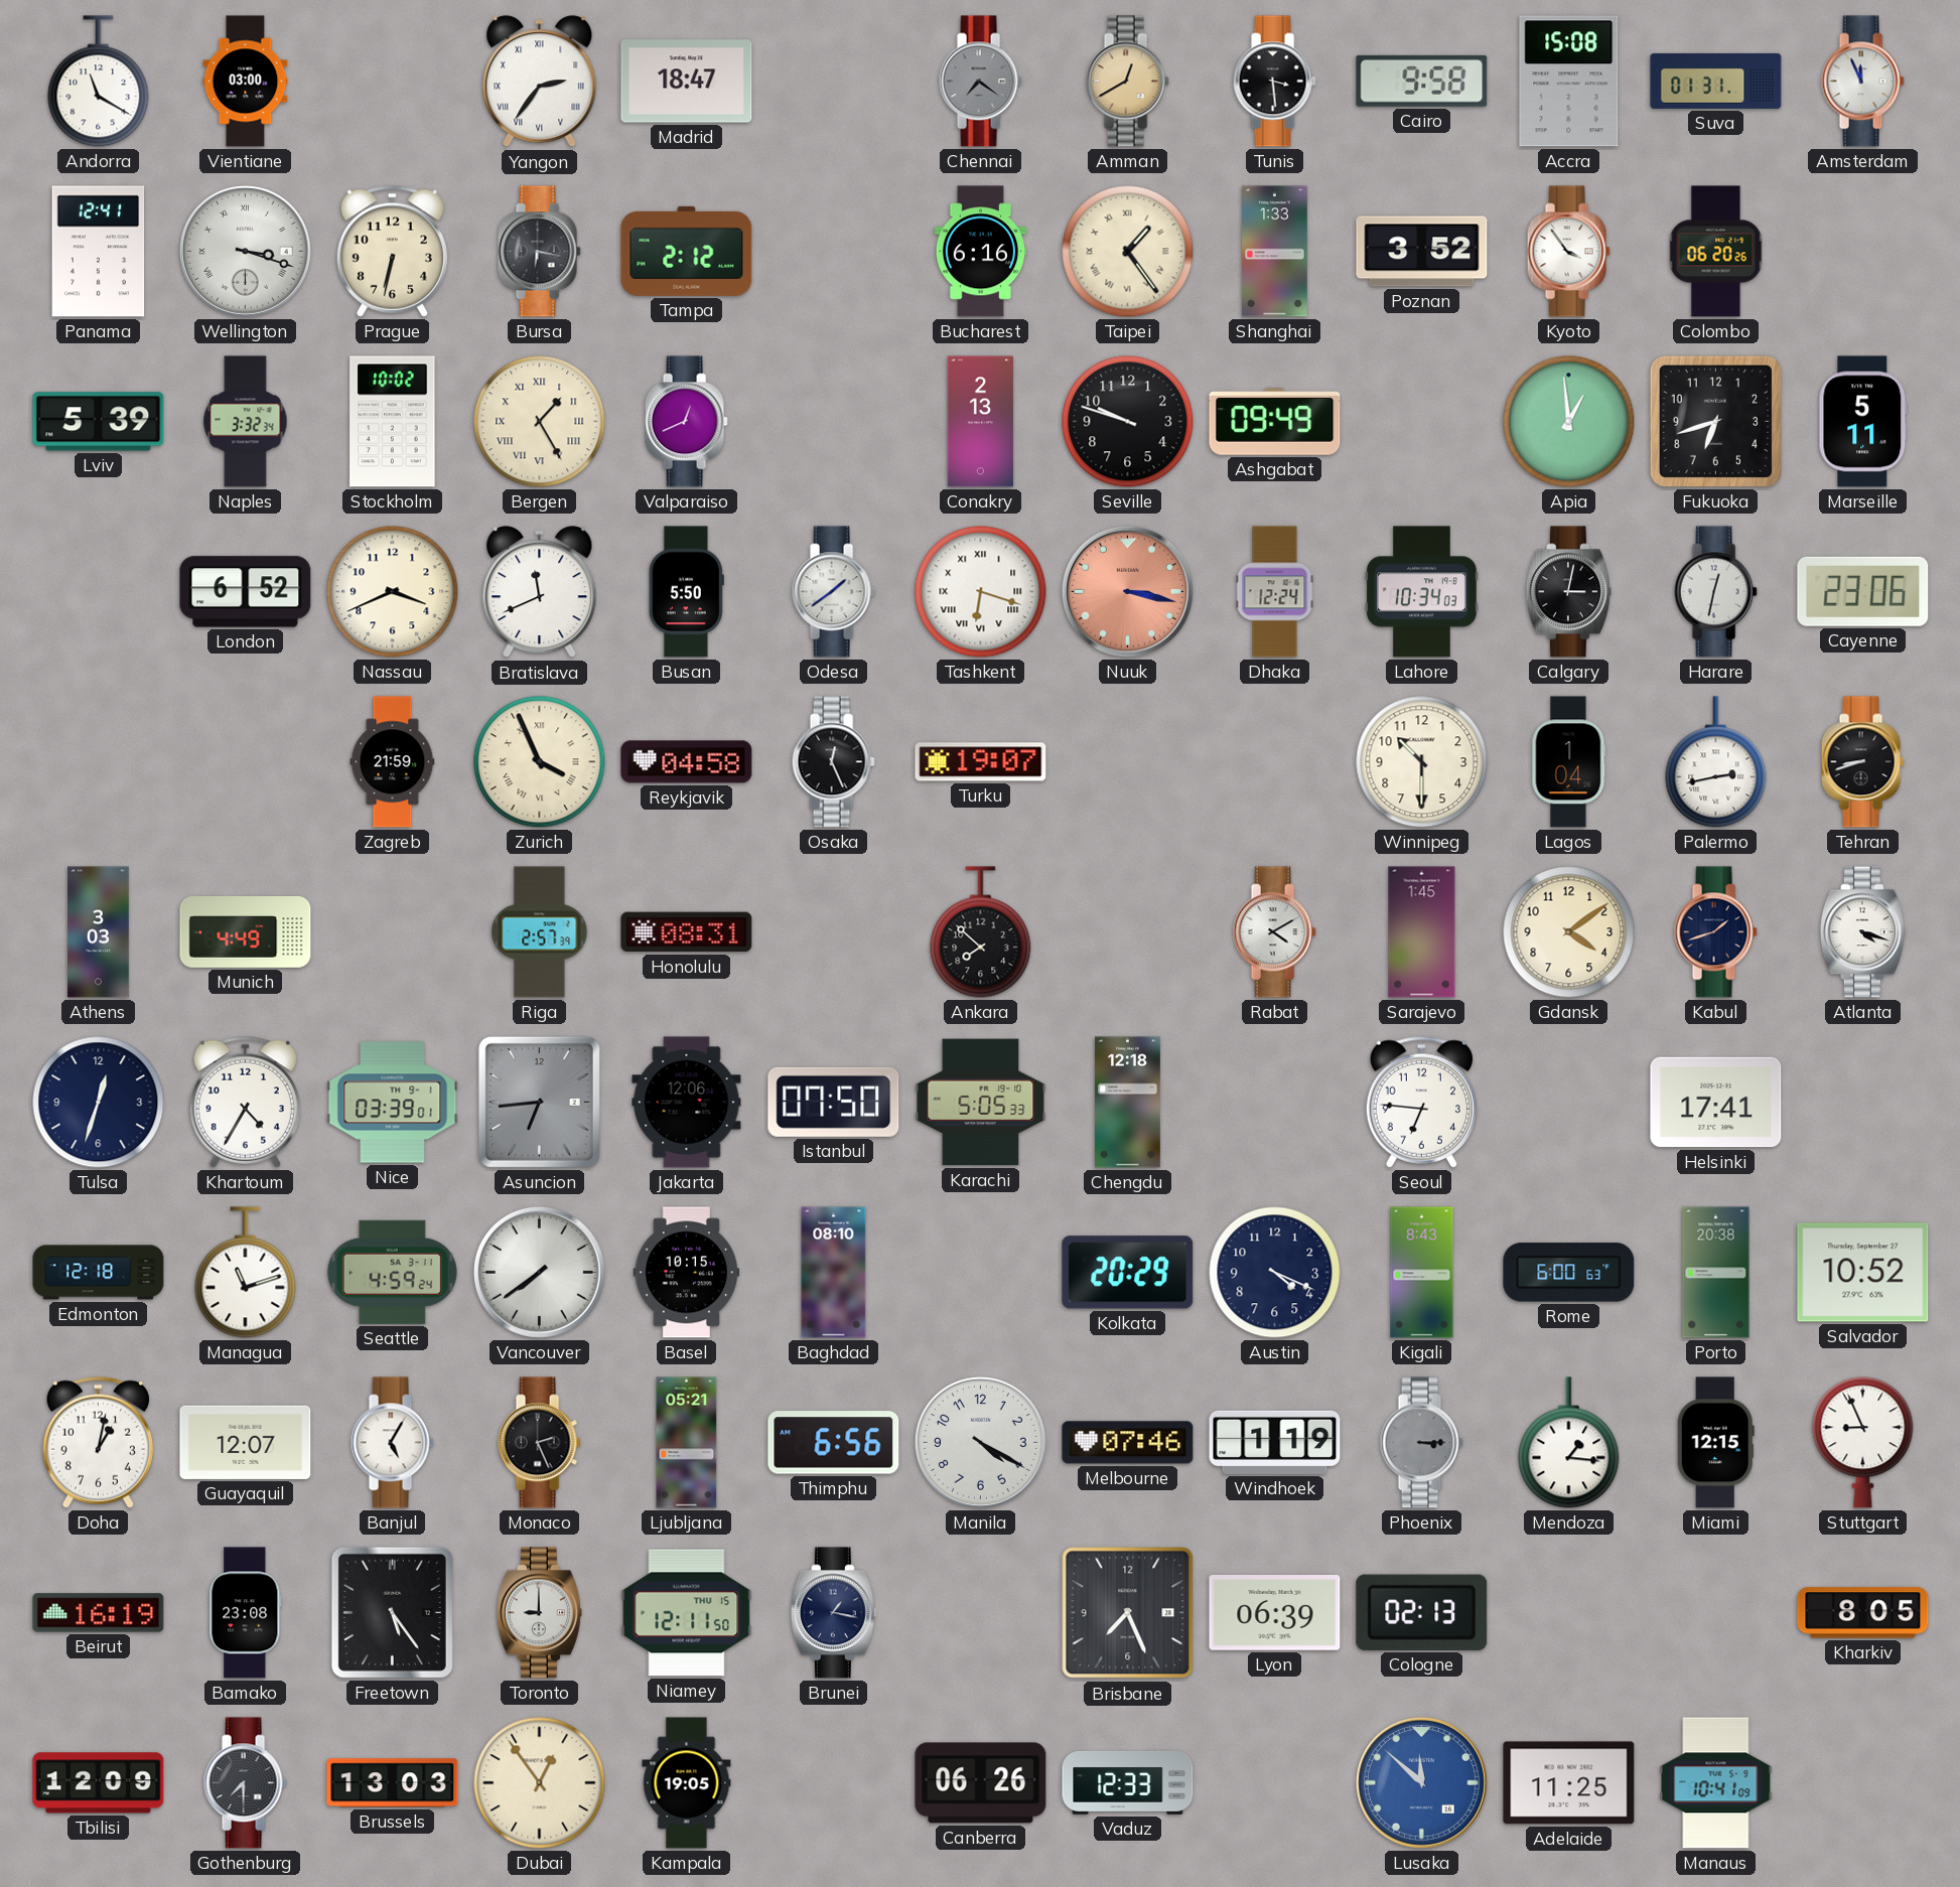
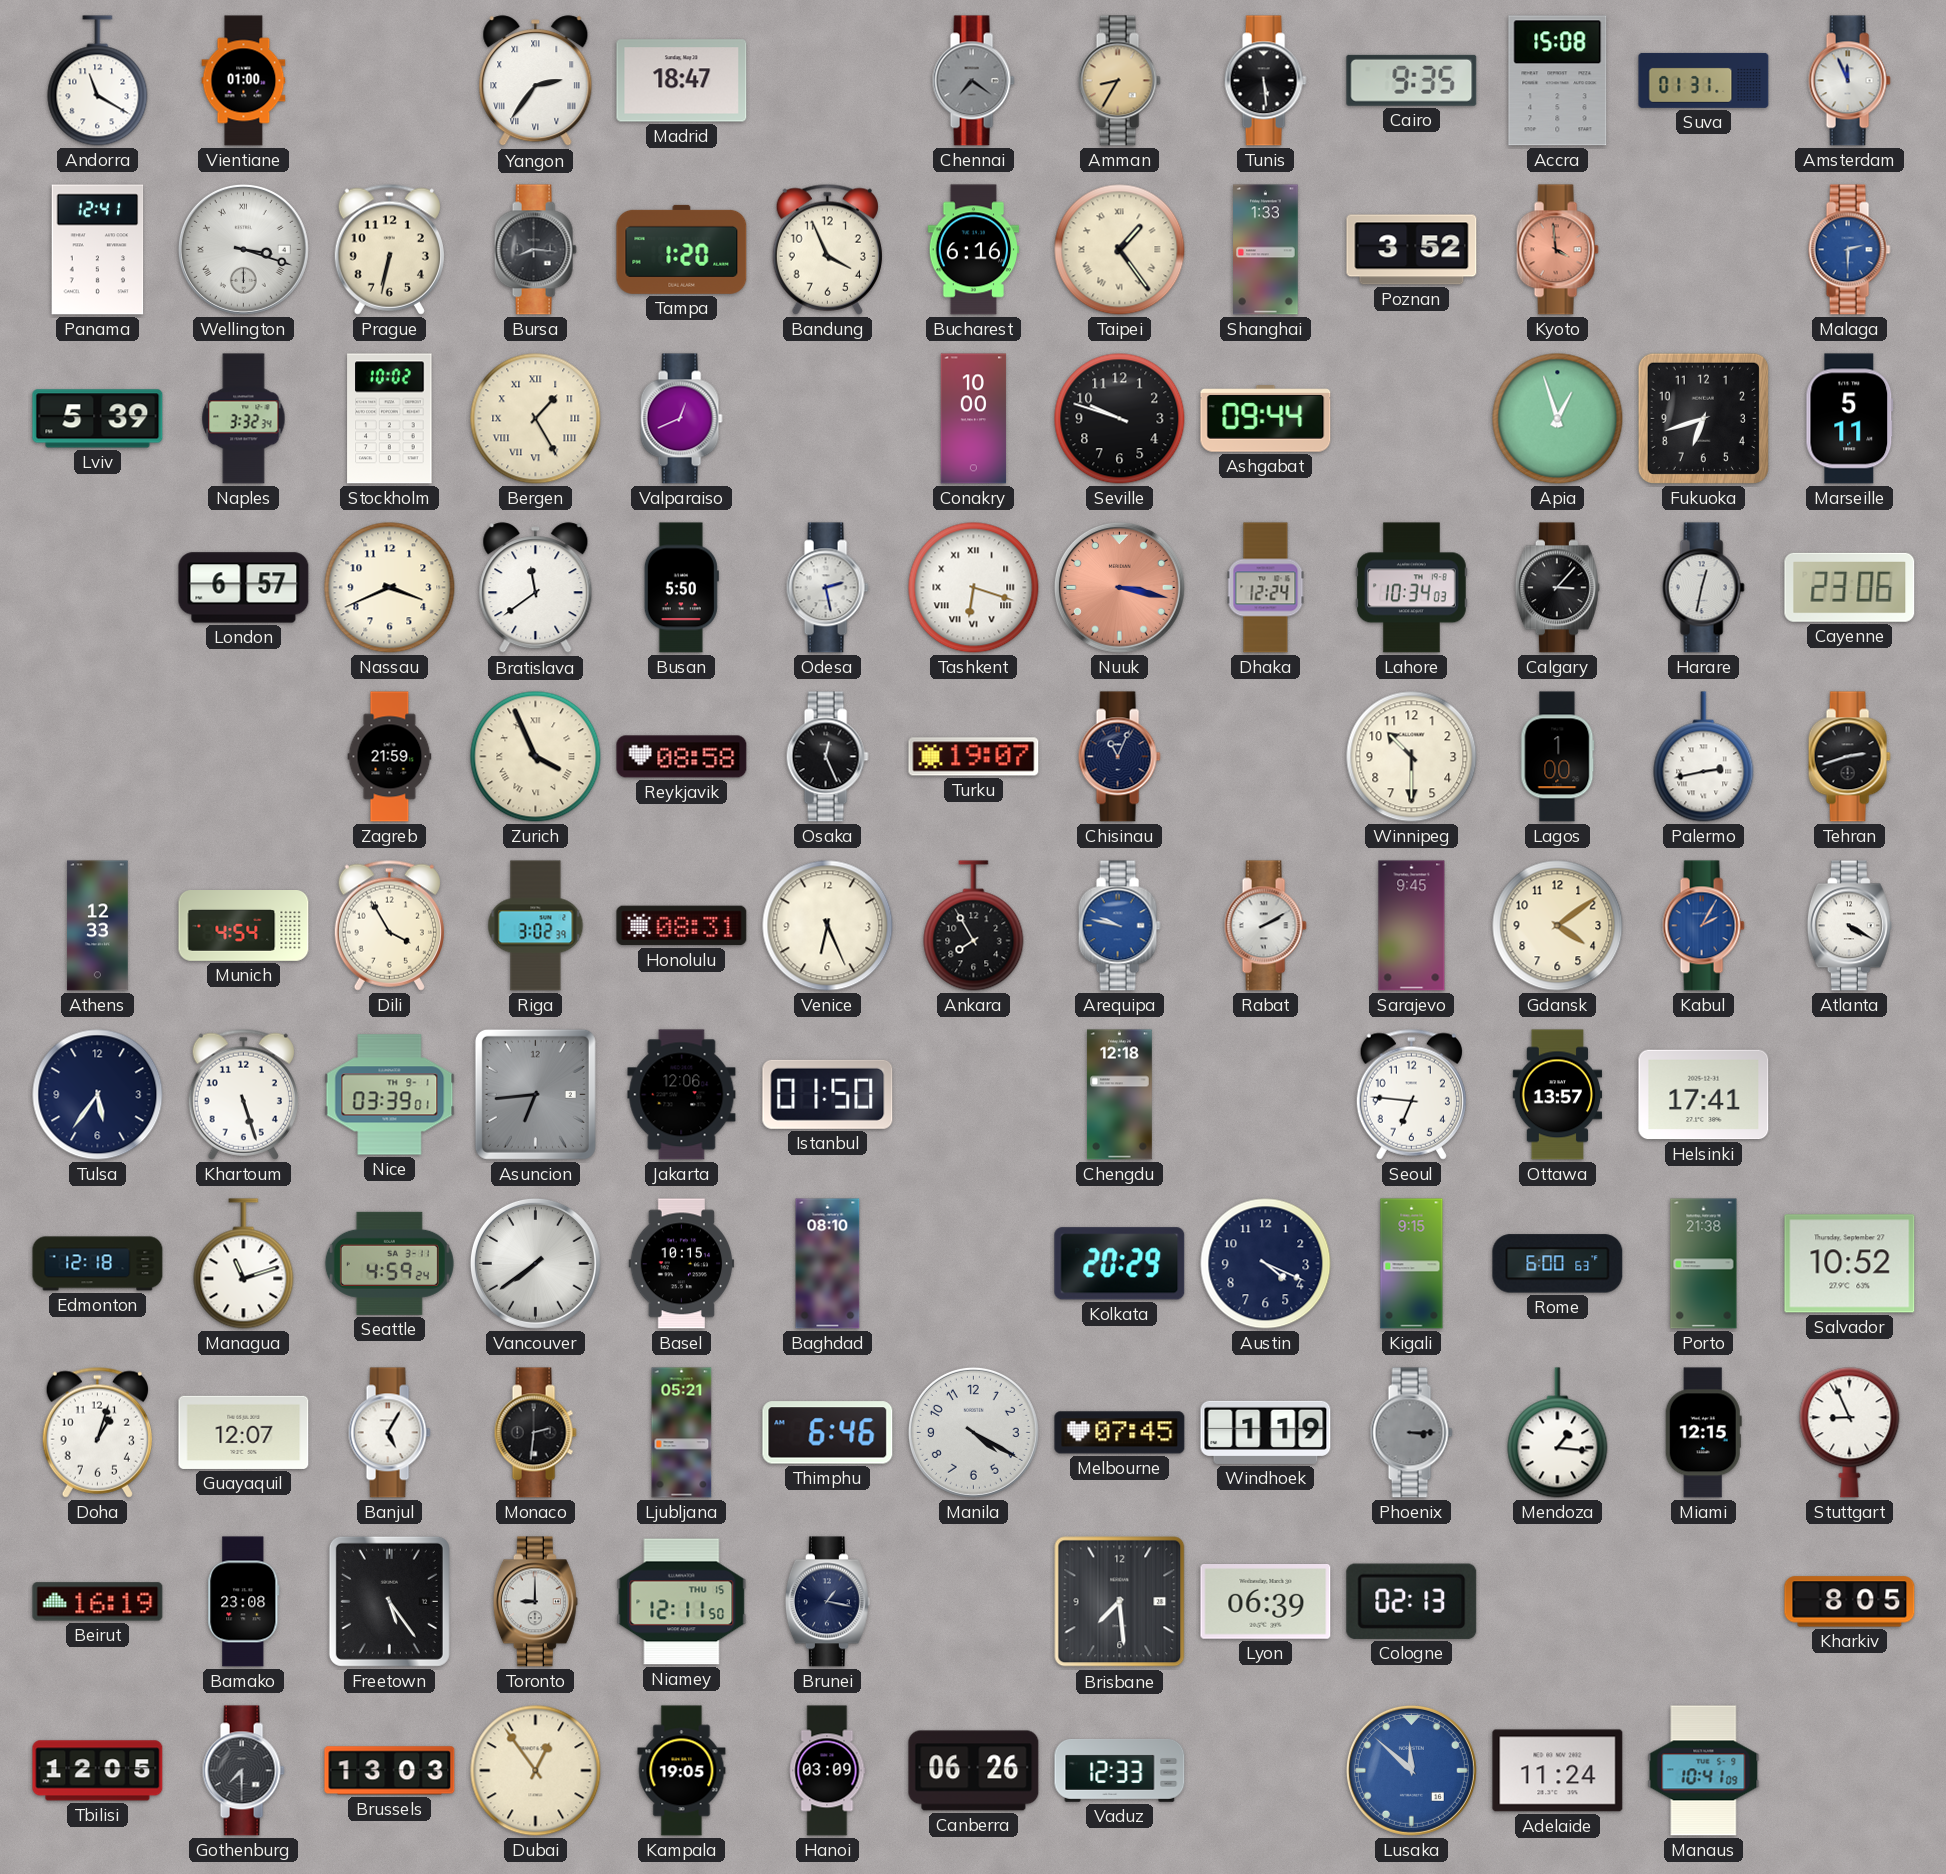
Vientiane: 03:00 -> 01:00 (244, 81)
Amman: 12:40 -> 8:35 (1119, 81)
Tunis: 3:29 -> 5:29 (1265, 81)
Cairo: 9:58 -> 9:35 (1412, 80)
Bursa: 6:17 -> 8:16 (535, 250)
Tampa: 2:12 -> 1:20 (682, 249)
Bandung: none -> 3:56 (827, 249)
Kyoto: 3:54 -> 3:59 (1557, 250)
Kyoto dial: white -> salmon (1557, 250)
Colombo: 06:20 -> none (1716, 252)
Malaga: none -> 2:30 (1849, 250)
Conakry: 2:13 -> 10:00 (974, 419)
Ashgabat: 09:49 -> 09:44 (1266, 419)
Apia: 12:59 -> 12:57 (1558, 419)
London: 6:52 -> 6:57 (244, 588)
Bratislava: 11:41 -> 11:39 (536, 588)
Odesa: 1:39 -> 2:28 (827, 588)
Calgary: 3:02 -> 3:07 (1557, 588)
Reykjavik: 04:58 -> 08:58 (682, 757)
Chisinau: none -> 11:04 (1119, 757)
Lagos: 1:04 -> 1:00 (1558, 757)
Tehran: 8:42 -> 2:42 (1849, 757)
Athens: 3:03 -> 12:33 (98, 926)
Munich: 4:49 -> 4:54 (244, 926)
Dili: none -> 3:55 (389, 925)
Riga: 2:57 -> 3:02 (536, 926)
Venice: none -> 6:26 (828, 926)
Ankara: 7:52 -> 7:55 (974, 926)
Arequipa: none -> 9:47 (1119, 926)
Rabat: 4:10 -> 2:10 (1265, 926)
Sarajevo: 1:45 -> 9:45 (1412, 926)
Kabul: 1:42 -> 2:05 (1703, 926)
Kabul dial: navy -> blue (1703, 926)
Atlanta: 4:18 -> 4:20 (1849, 926)
Tulsa: 12:33 -> 5:36 (98, 1095)
Khartoum: 4:35 -> 5:27 (243, 1094)
Istanbul: 07:50 -> 01:50 (828, 1094)
Karachi: 5:05 -> none (981, 1103)
Ottawa: none -> 13:57 (1558, 1095)
Kigali: 8:43 -> 9:15 (1412, 1264)
Porto: 20:38 -> 21:38 (1704, 1264)
Doha: 1:02 -> 1:03 (97, 1432)
Monaco: 2:26 -> 2:31 (535, 1433)
Thimphu: 6:56 -> 6:46 (828, 1433)
Melbourne: 07:46 -> 07:45 (1120, 1433)
Brisbane: 7:26 -> 7:29 (1120, 1602)
Tbilisi: 12:09 -> 12:05 (98, 1771)
Hanoi: none -> 03:09 (827, 1771)
Adelaide: 11:25 -> 11:24 (1558, 1771)
